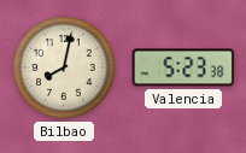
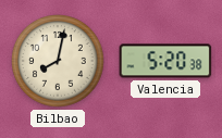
Valencia: 5:23 -> 5:20 (165, 61)
